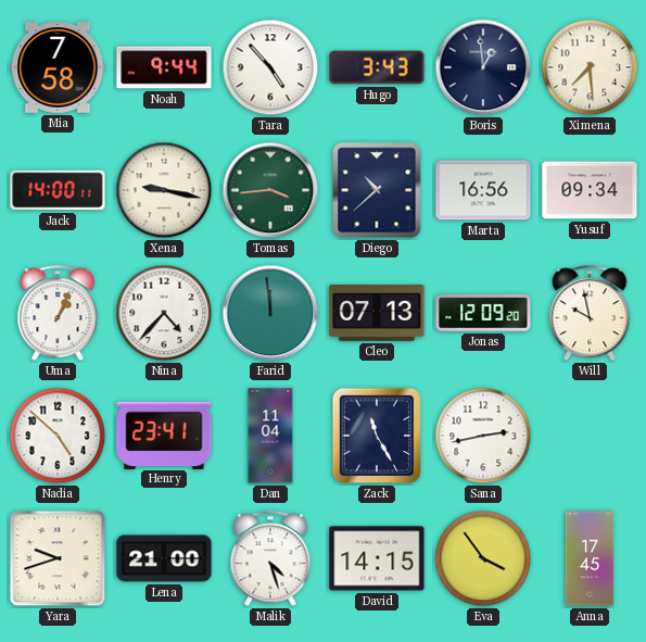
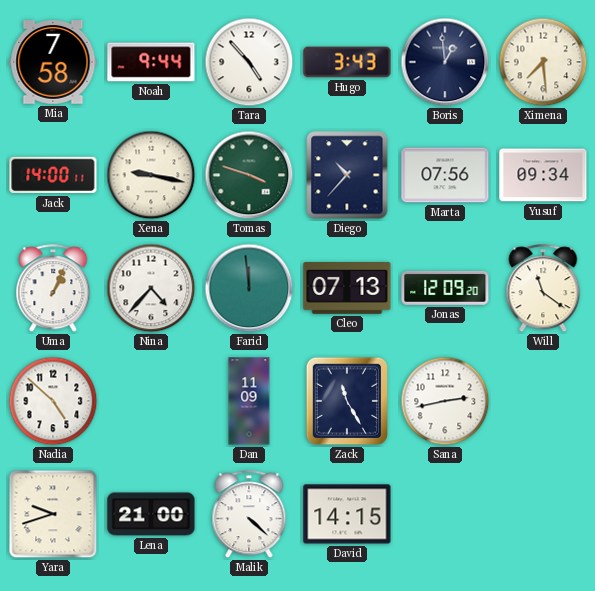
Tomas: 3:44 -> 3:48 (249, 175)
Diego: 10:38 -> 10:37 (347, 175)
Marta: 16:56 -> 07:56 (445, 175)
Will: 9:58 -> 11:21 (543, 289)
Henry: 23:41 -> none (164, 435)
Dan: 11:04 -> 11:09 (249, 401)
Malik: 4:27 -> 4:22 (249, 515)
Eva: 3:54 -> none (483, 558)
Anna: 17:45 -> none (590, 558)
